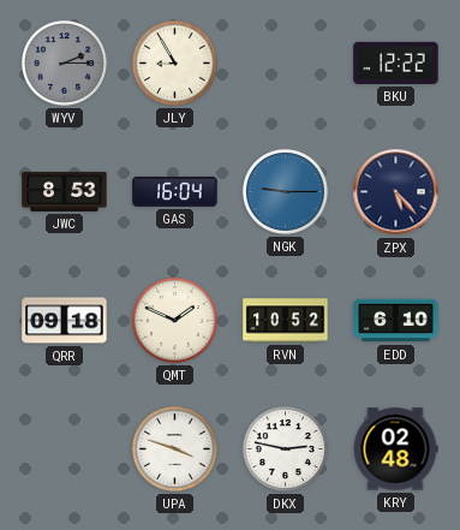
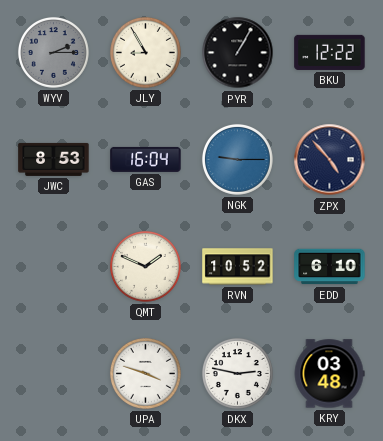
PYR: none -> 1:05 (238, 53)
ZPX: 5:23 -> 4:53 (330, 160)
QRR: 09:18 -> none (65, 321)
KRY: 02:48 -> 03:48 (329, 374)
